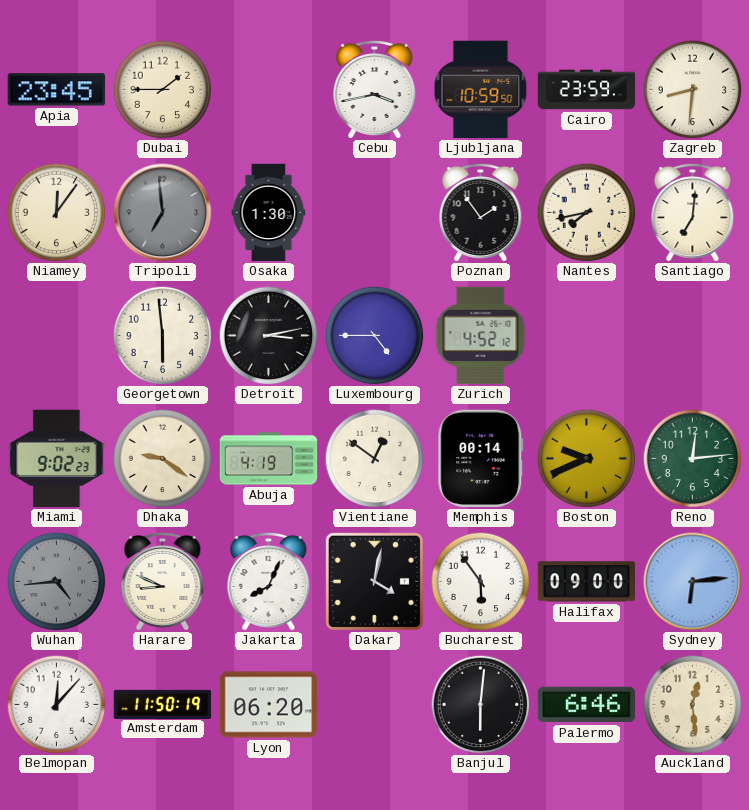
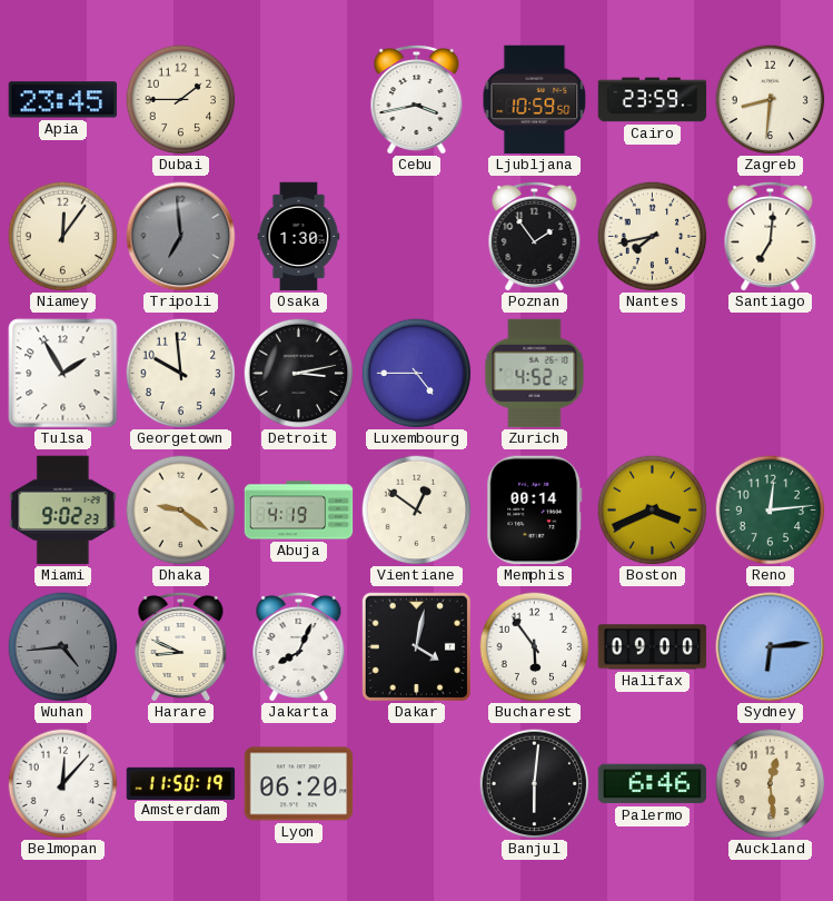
Tulsa: none -> 1:55 (63, 374)
Georgetown: 5:59 -> 9:59 (181, 374)
Boston: 9:41 -> 3:41 (653, 511)
